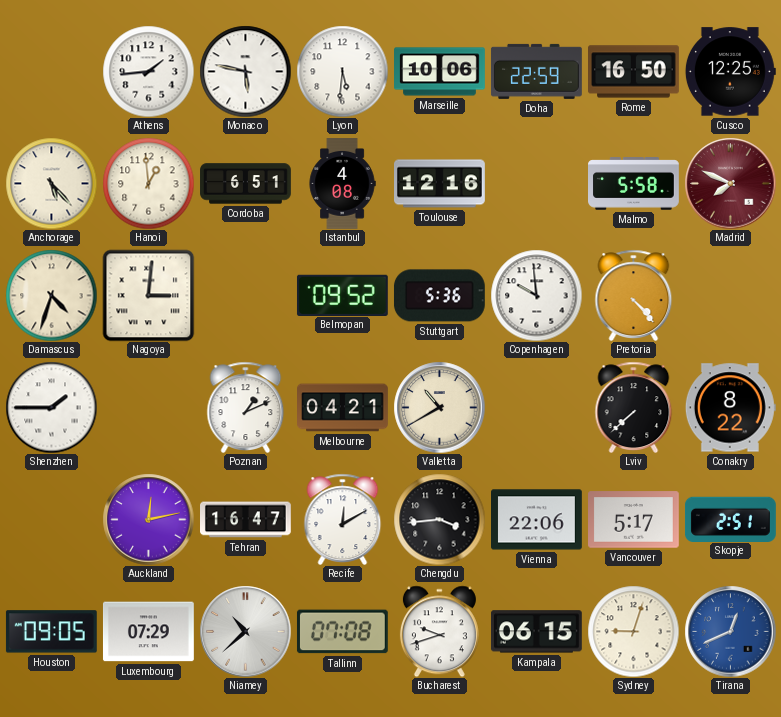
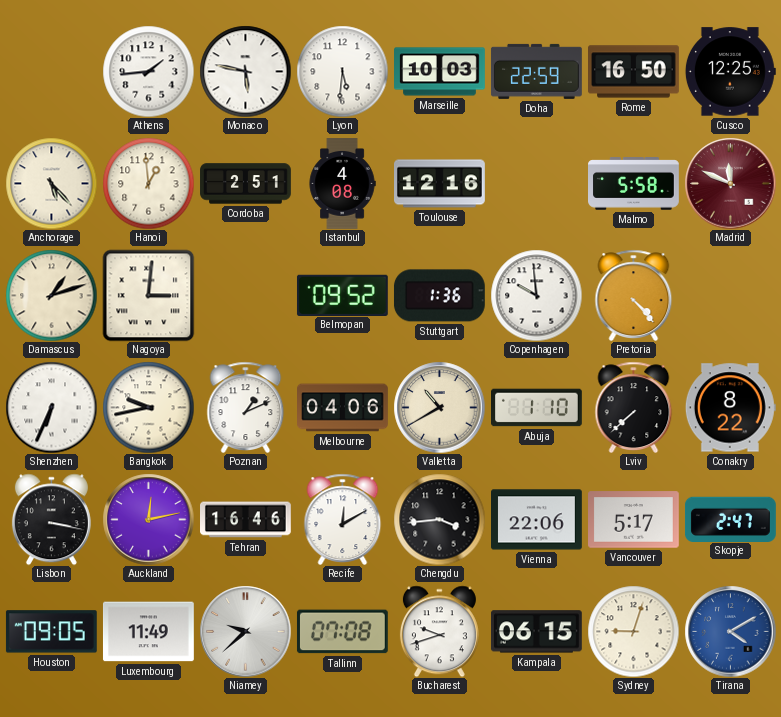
Marseille: 10:06 -> 10:03 (440, 72)
Cordoba: 6:51 -> 2:51 (246, 184)
Madrid: 7:49 -> 11:49 (730, 183)
Damascus: 4:33 -> 1:12 (51, 295)
Stuttgart: 5:36 -> 1:36 (439, 296)
Shenzhen: 1:45 -> 6:34 (51, 407)
Bangkok: none -> 9:43 (148, 407)
Melbourne: 04:21 -> 04:06 (343, 408)
Abuja: none -> 1:10 (537, 408)
Lisbon: none -> 3:17 (51, 519)
Tehran: 16:47 -> 16:46 (246, 520)
Skopje: 2:51 -> 2:47 (730, 519)
Luxembourg: 07:29 -> 11:49 (148, 632)
Niamey: 10:38 -> 9:38 (245, 631)
Tirana: 12:41 -> 4:10 (730, 631)
